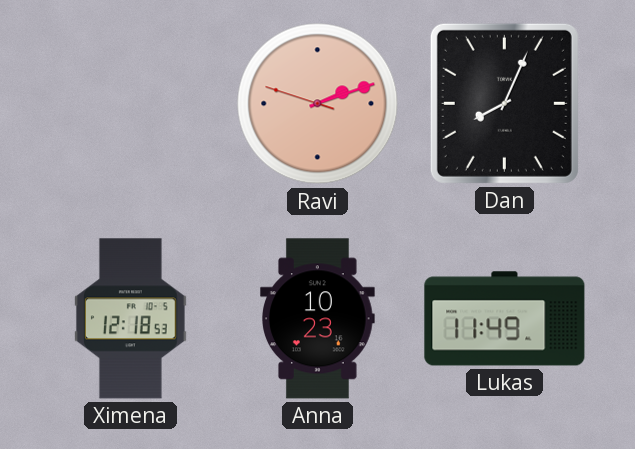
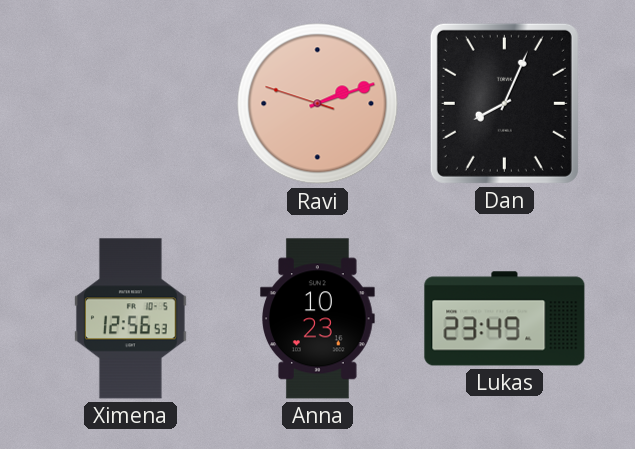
Ximena: 12:18 -> 12:56 (130, 319)
Lukas: 11:49 -> 23:49 (505, 319)
